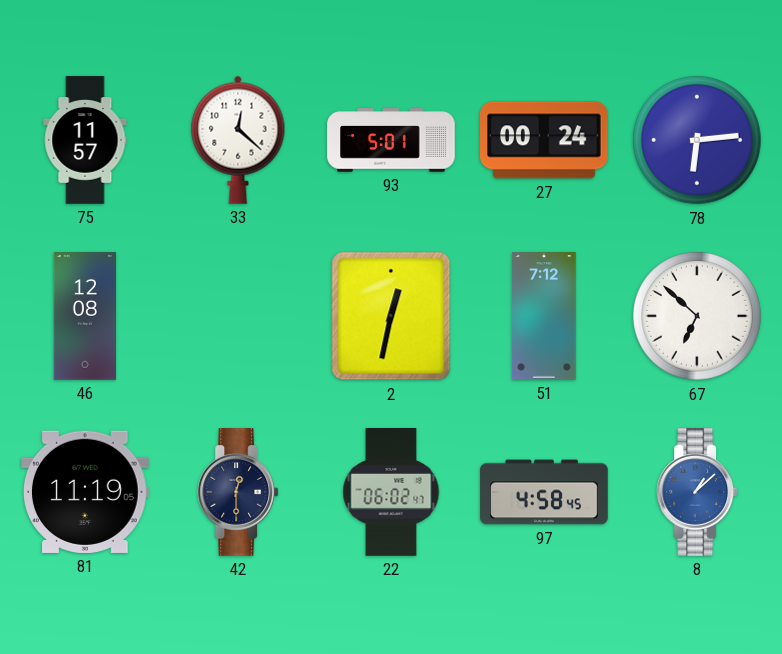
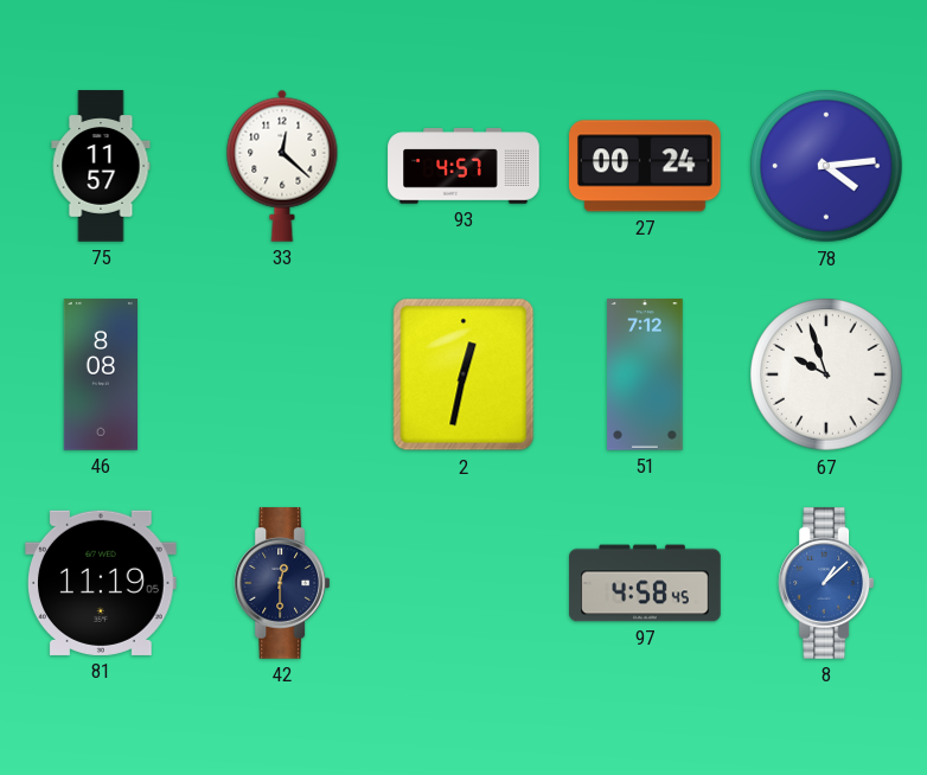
93: 5:01 -> 4:57 (463, 166)
78: 6:14 -> 4:14 (826, 166)
46: 12:08 -> 8:08 (100, 374)
67: 6:52 -> 9:57 (826, 374)
22: 06:02 -> none (391, 492)
